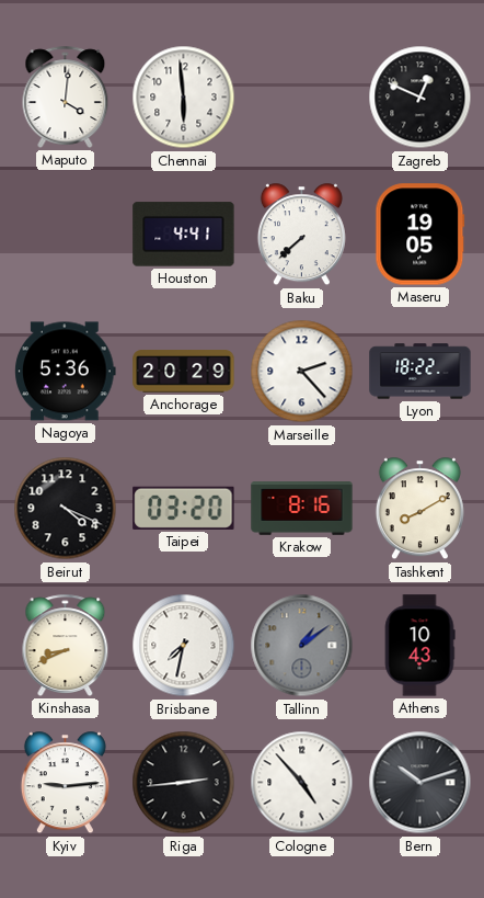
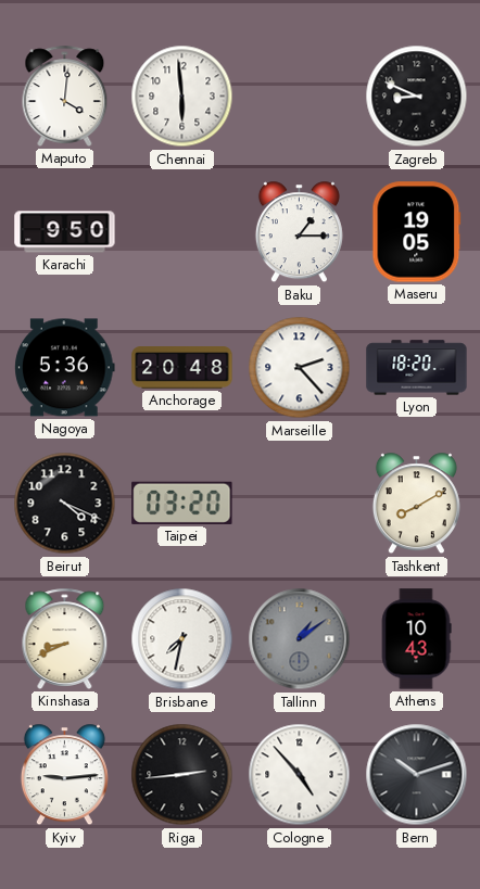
Zagreb: 12:49 -> 8:49 (417, 97)
Karachi: none -> 9:50 (65, 232)
Houston: 4:41 -> none (184, 235)
Baku: 7:38 -> 1:15 (299, 232)
Anchorage: 20:29 -> 20:48 (182, 368)
Lyon: 18:22 -> 18:20 (417, 368)
Krakow: 8:16 -> none (302, 509)
